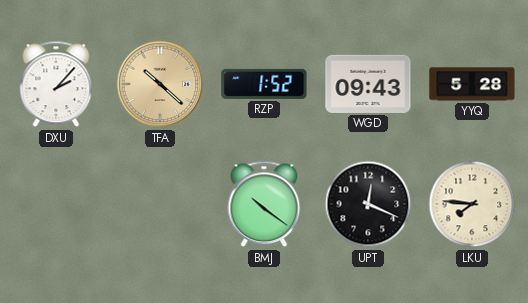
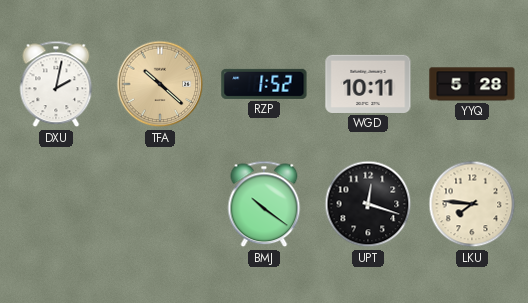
DXU: 2:07 -> 2:02 (56, 84)
WGD: 09:43 -> 10:11 (368, 84)
UPT: 12:19 -> 12:18 (368, 204)
